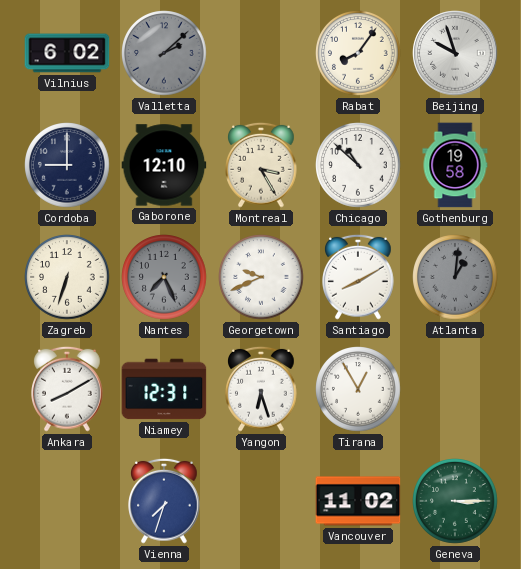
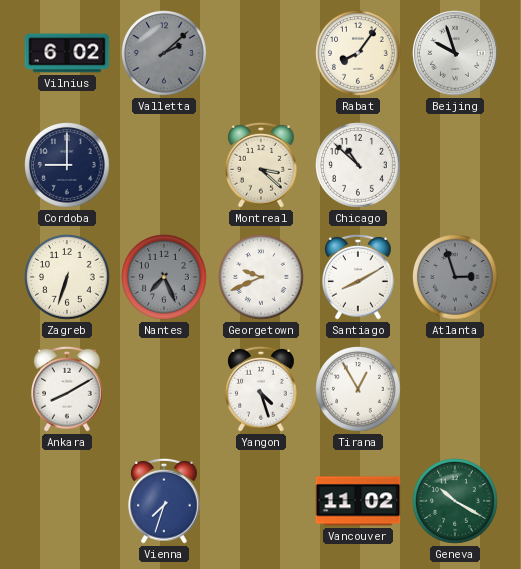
Gaborone: 12:10 -> none (164, 165)
Montreal: 3:25 -> 3:22 (261, 165)
Gothenburg: 19:58 -> none (455, 165)
Atlanta: 1:01 -> 2:57 (455, 277)
Niamey: 12:31 -> none (164, 389)
Yangon: 6:27 -> 4:27 (261, 389)
Geneva: 3:15 -> 10:20 (455, 501)
